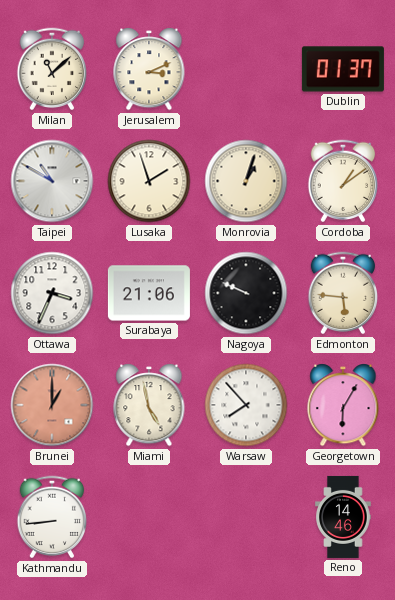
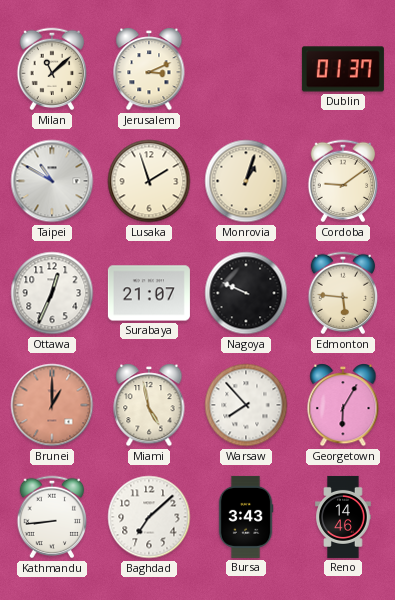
Cordoba: 1:09 -> 9:09 (343, 181)
Ottawa: 3:34 -> 12:34 (52, 293)
Surabaya: 21:06 -> 21:07 (149, 293)
Baghdad: none -> 7:08 (149, 517)
Bursa: none -> 3:43 (246, 517)
